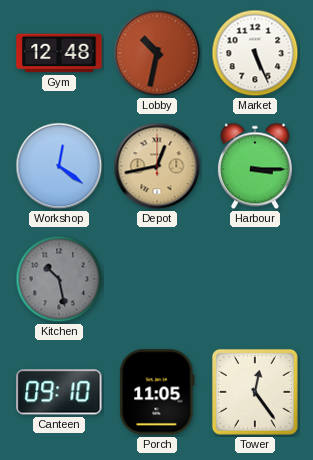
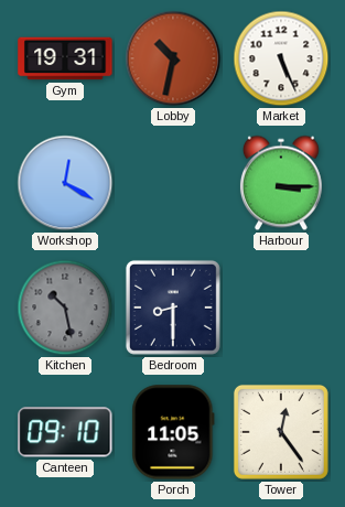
Gym: 12:48 -> 19:31 (65, 58)
Workshop: 12:21 -> 12:20 (65, 183)
Depot: 12:43 -> none (157, 166)
Bedroom: none -> 8:30 (173, 308)
